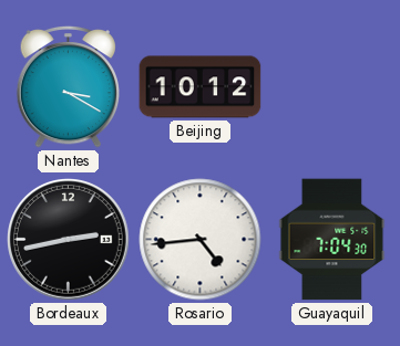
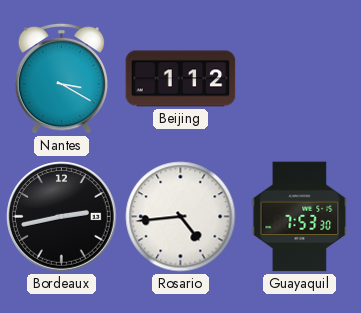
Beijing: 10:12 -> 1:12 (181, 79)
Guayaquil: 7:04 -> 7:53 (300, 217)
